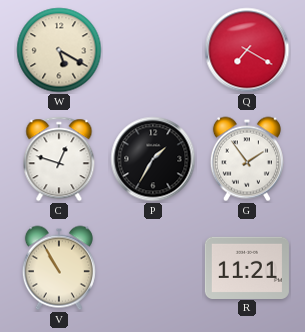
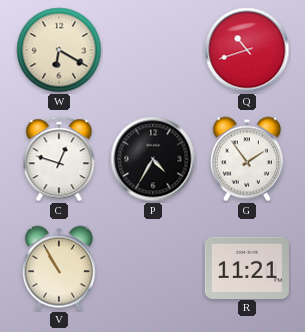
W: 5:20 -> 6:20 (59, 50)
Q: 7:20 -> 10:42 (247, 50)
P: 1:35 -> 4:35 (153, 159)
